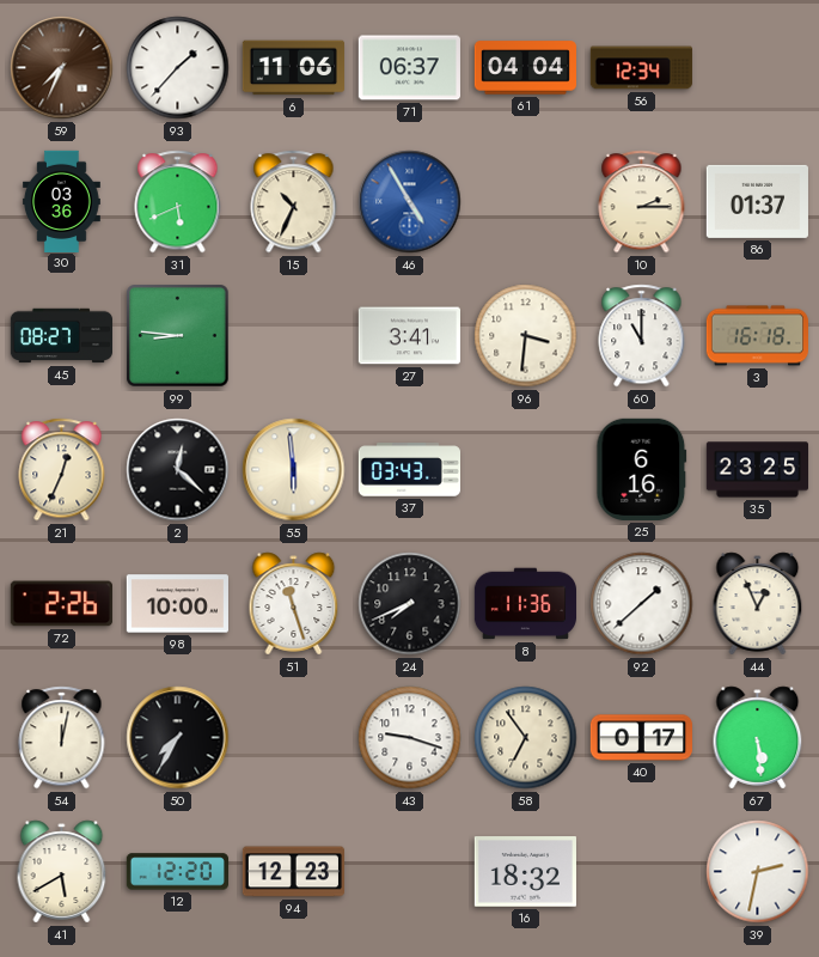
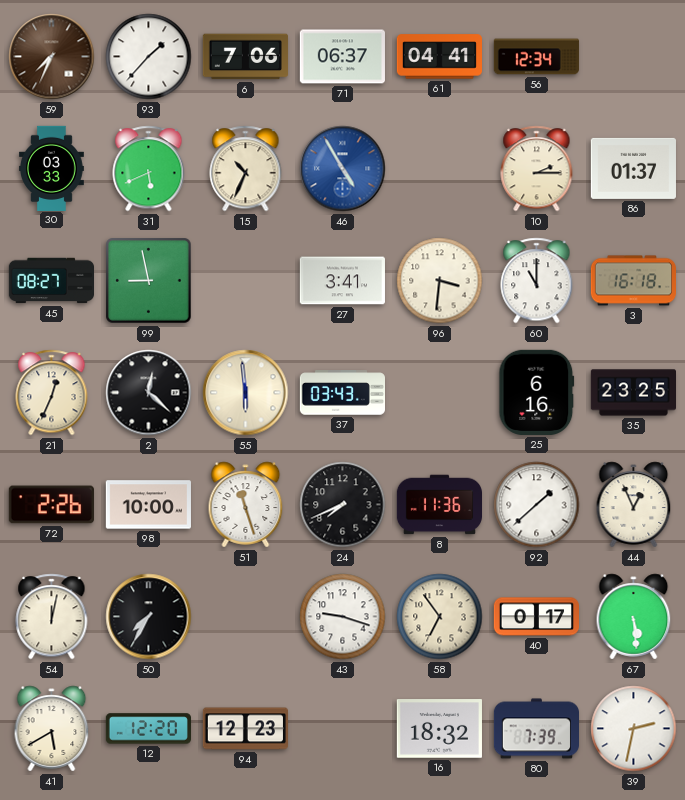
6: 11:06 -> 7:06 (245, 57)
61: 04:04 -> 04:41 (439, 57)
30: 03:36 -> 03:33 (51, 168)
99: 8:46 -> 8:58 (149, 281)
80: none -> 7:39 (536, 729)
